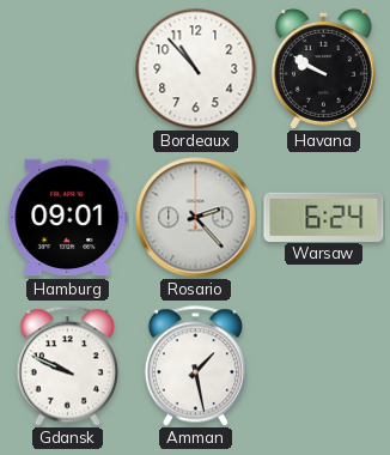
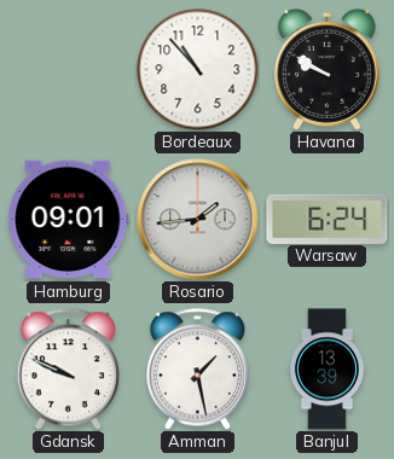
Rosario: 2:23 -> 1:44 (198, 220)
Banjul: none -> 13:39 (326, 370)
